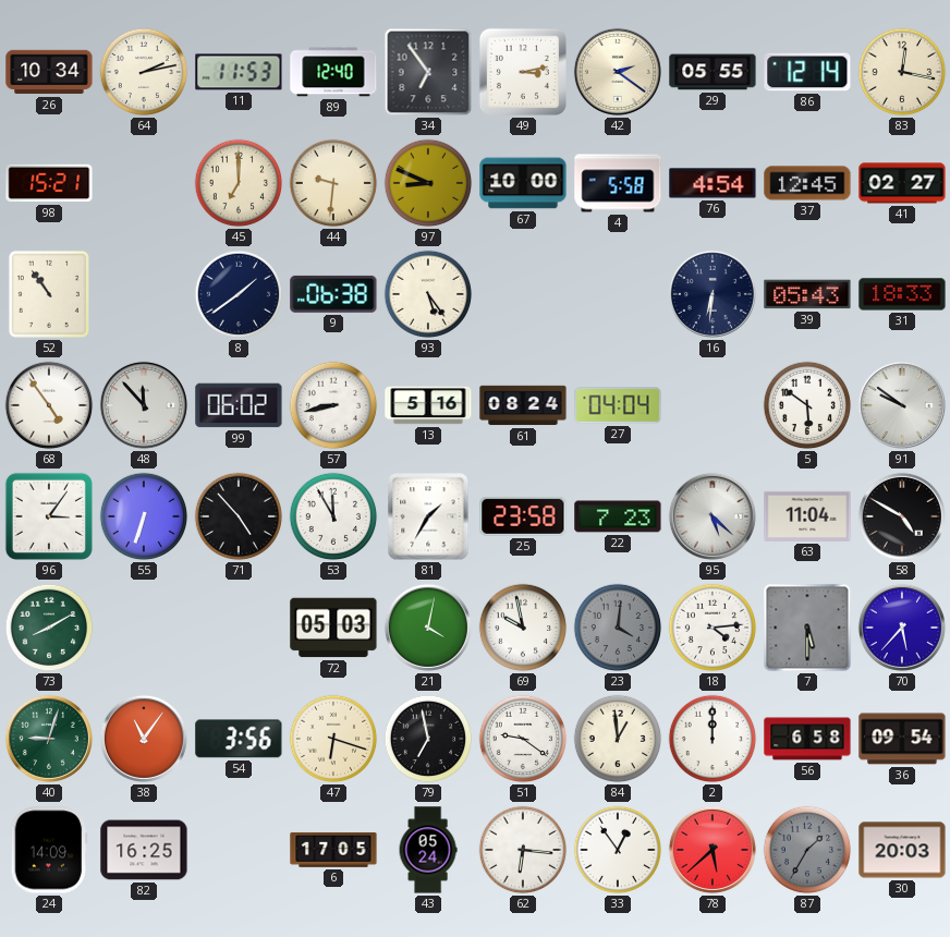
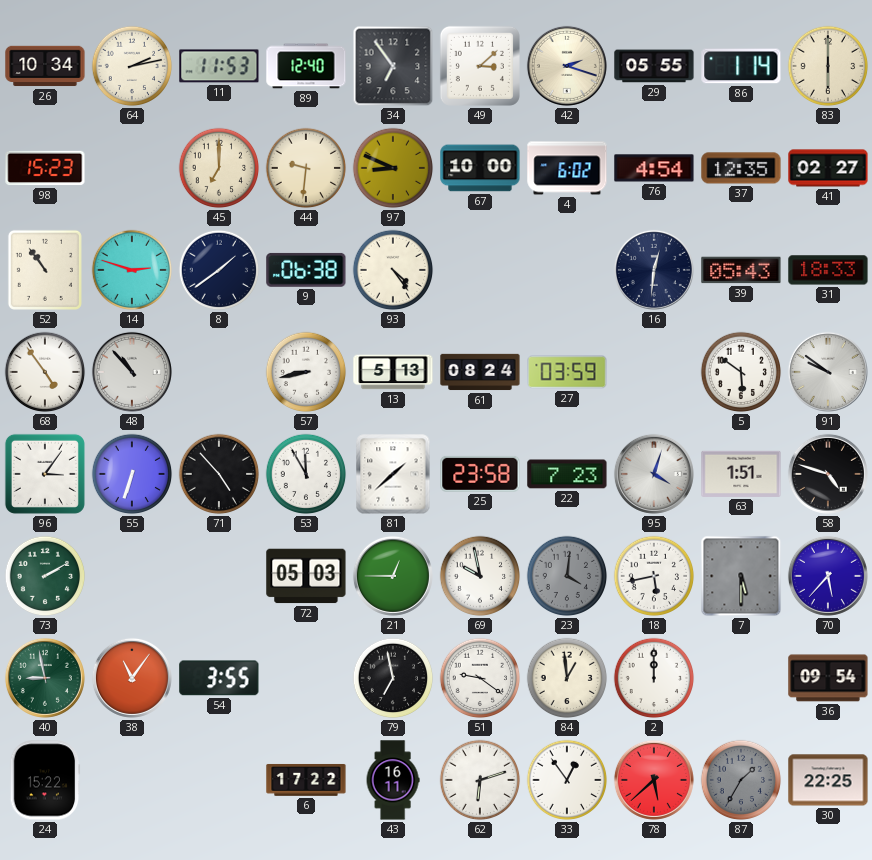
49: 3:13 -> 3:08 (480, 66)
42: 2:21 -> 2:18 (567, 66)
86: 12:14 -> 1:14 (741, 66)
83: 12:17 -> 6:00 (828, 66)
98: 15:21 -> 15:23 (45, 168)
4: 5:58 -> 6:02 (567, 168)
37: 12:45 -> 12:35 (741, 168)
14: none -> 2:48 (132, 270)
93: 5:24 -> 4:24 (393, 270)
16: 6:31 -> 12:31 (654, 270)
48: 11:53 -> 10:53 (132, 372)
99: 06:02 -> none (239, 405)
13: 5:16 -> 5:13 (393, 372)
27: 04:04 -> 03:59 (567, 372)
81: 1:35 -> 1:38 (393, 474)
95: 5:22 -> 4:03 (654, 474)
63: 11:04 -> 1:51 (741, 474)
58: 4:50 -> 4:48 (828, 474)
73: 8:10 -> 2:10 (45, 576)
21: 4:02 -> 12:45 (393, 576)
18: 4:14 -> 5:43 (654, 576)
40: 9:03 -> 8:58 (45, 678)
54: 3:56 -> 3:55 (219, 678)
47: 6:18 -> none (333, 739)
56: 6:58 -> none (807, 739)
24: 14:09 -> 15:22 (45, 780)
82: 16:25 -> none (144, 850)
6: 17:05 -> 17:22 (306, 780)
43: 05:24 -> 16:11 (393, 780)
62: 6:16 -> 6:12 (480, 780)
30: 20:03 -> 22:25 (828, 780)
